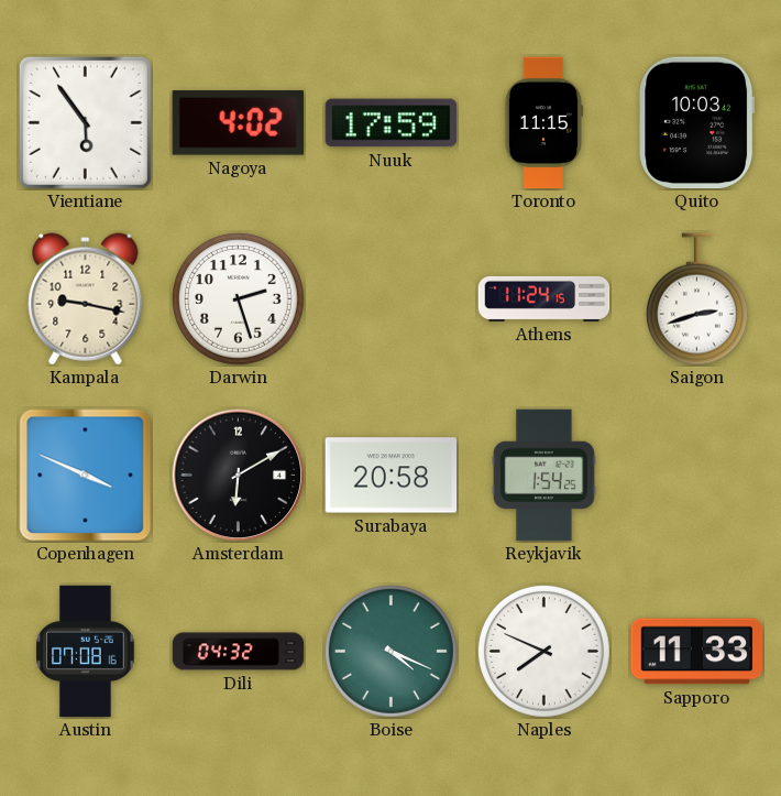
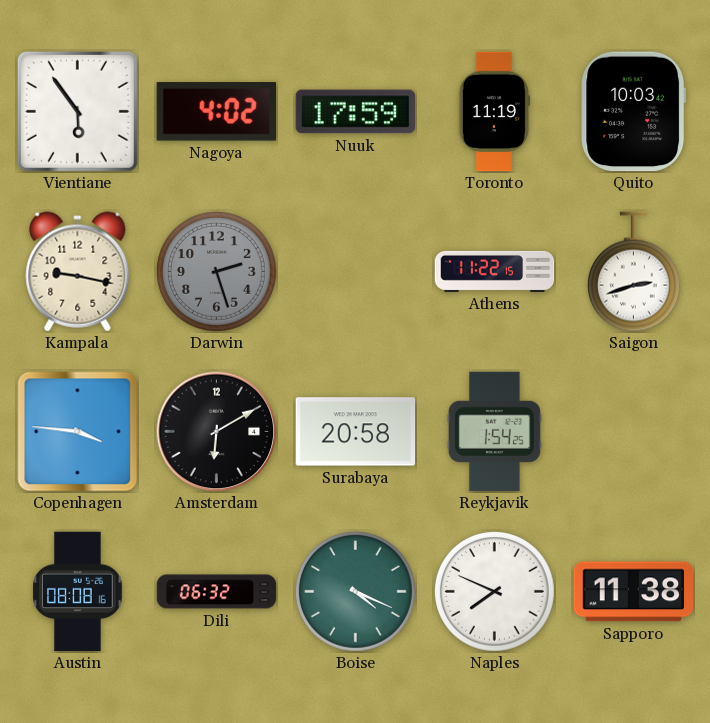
Toronto: 11:15 -> 11:19 (494, 112)
Darwin dial: white -> grey (216, 271)
Athens: 11:24 -> 11:22 (495, 271)
Copenhagen: 3:49 -> 3:46 (78, 432)
Austin: 07:08 -> 08:08 (78, 592)
Dili: 04:32 -> 06:32 (217, 592)
Sapporo: 11:33 -> 11:38 (634, 592)
